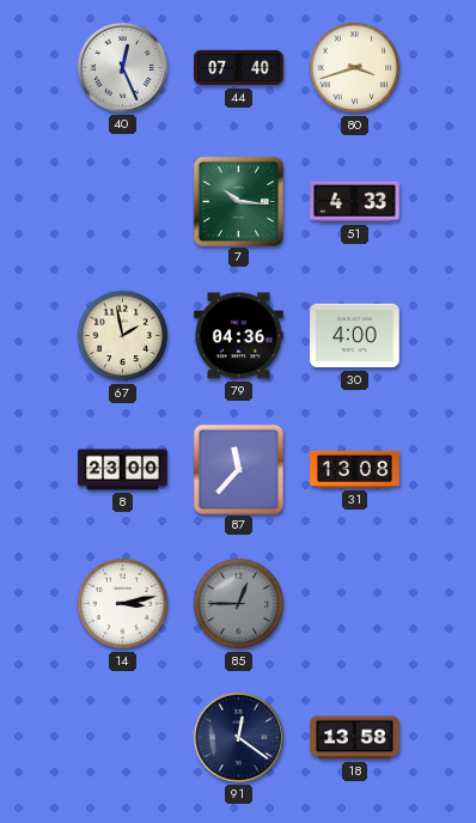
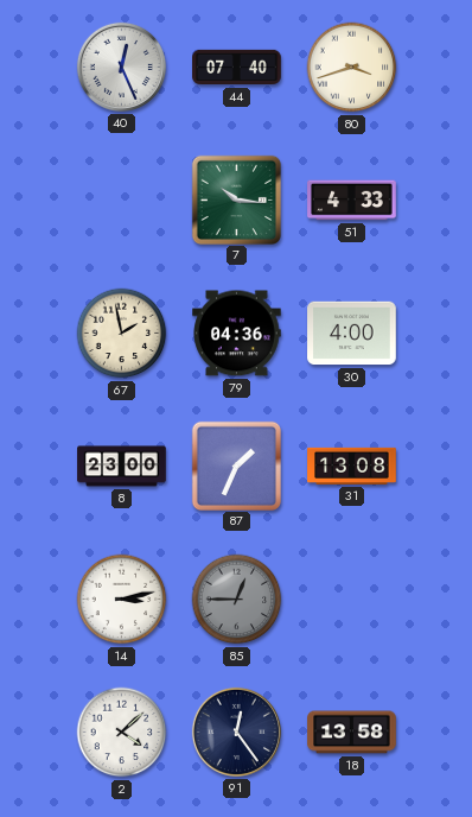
87: 11:37 -> 1:34 (236, 465)
2: none -> 4:08 (122, 733)
91: 12:21 -> 12:24 (236, 731)
